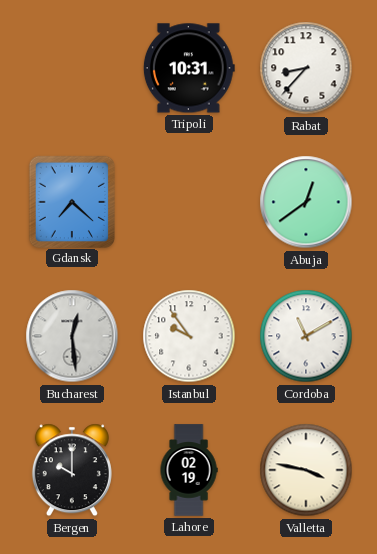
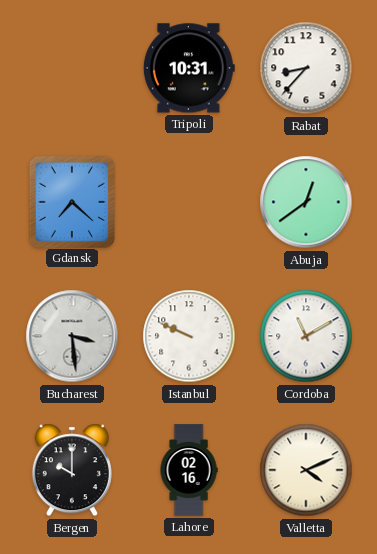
Bucharest: 12:29 -> 3:29 (72, 336)
Istanbul: 9:54 -> 9:49 (189, 336)
Lahore: 02:19 -> 02:16 (189, 470)
Valletta: 3:47 -> 4:11 (306, 470)
